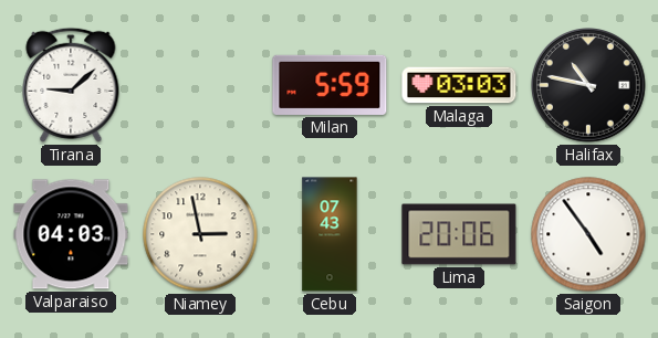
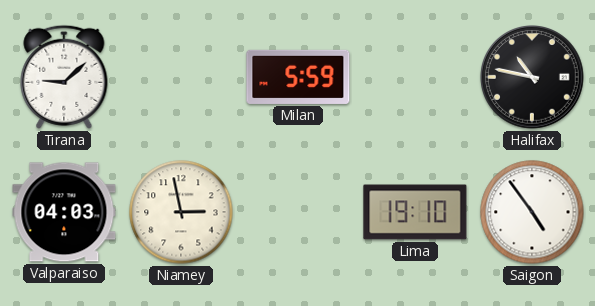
Malaga: 03:03 -> none (459, 85)
Cebu: 07:43 -> none (330, 234)
Lima: 20:06 -> 19:10 (415, 212)
